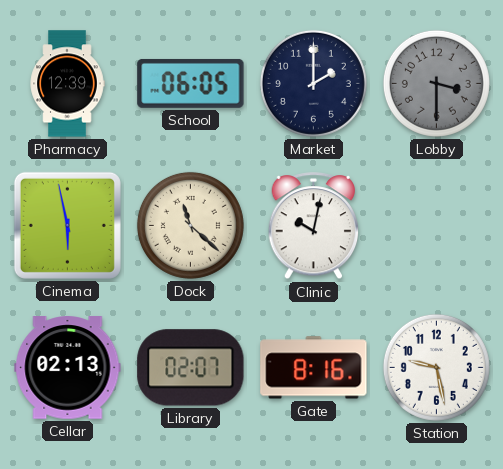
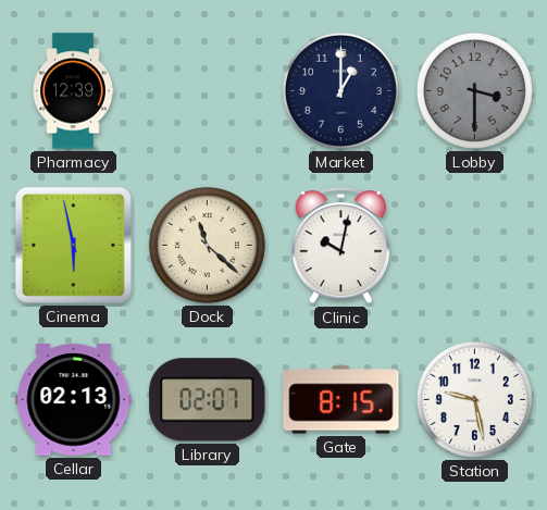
School: 06:05 -> none (191, 83)
Market: 2:00 -> 1:00 (340, 90)
Gate: 8:16 -> 8:15 (341, 400)
